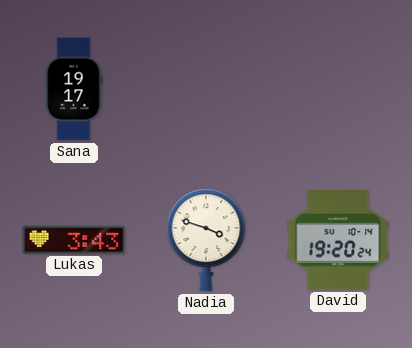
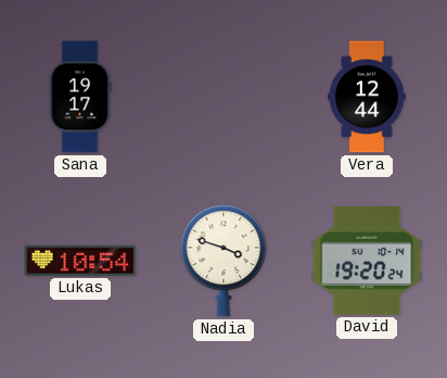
Vera: none -> 12:44 (367, 97)
Lukas: 3:43 -> 10:54 (80, 261)
